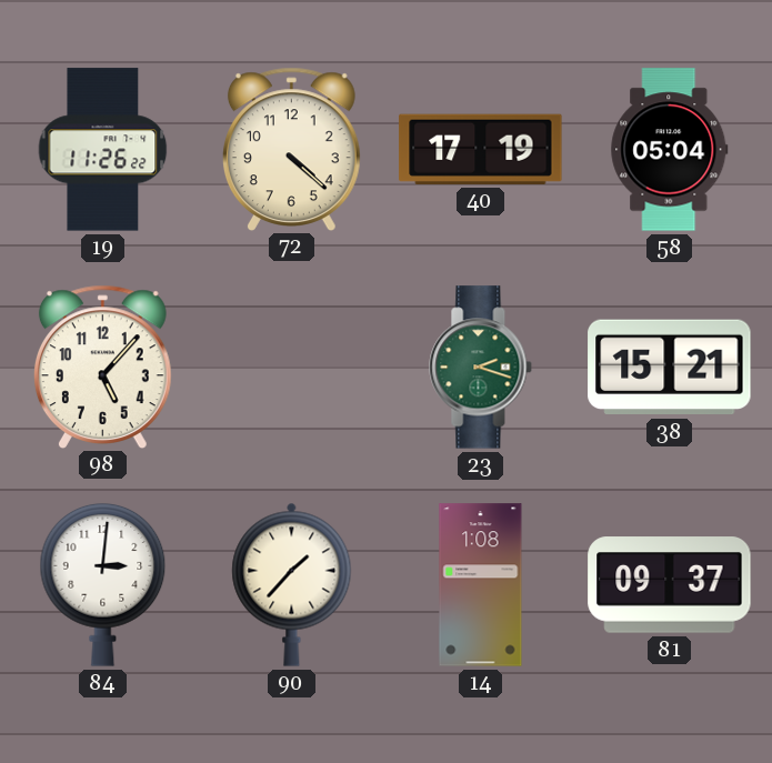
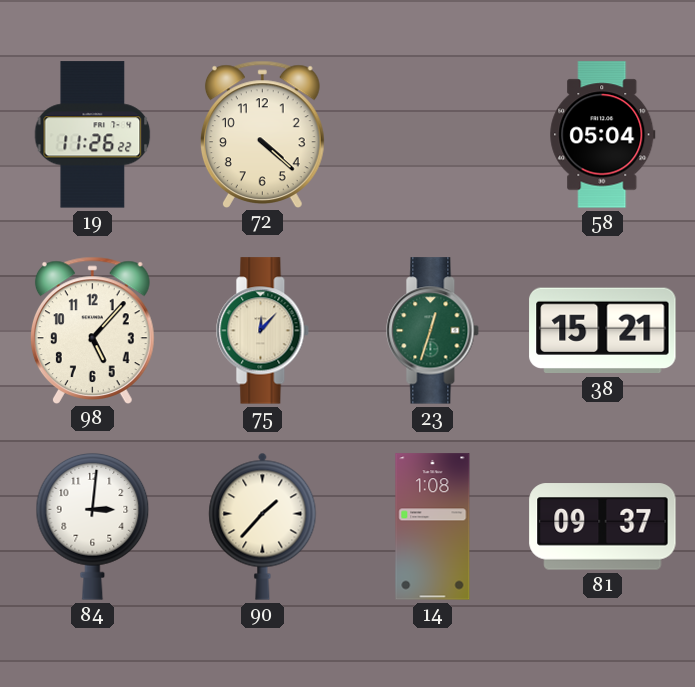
40: 17:19 -> none (481, 149)
75: none -> 12:07 (263, 331)
23: 2:18 -> 12:33 (433, 331)
